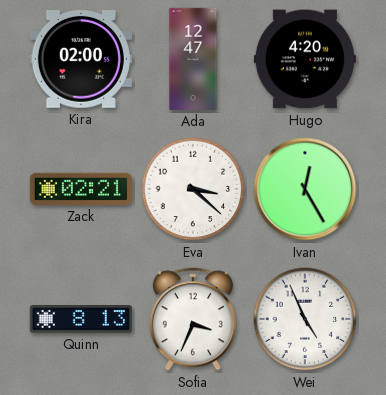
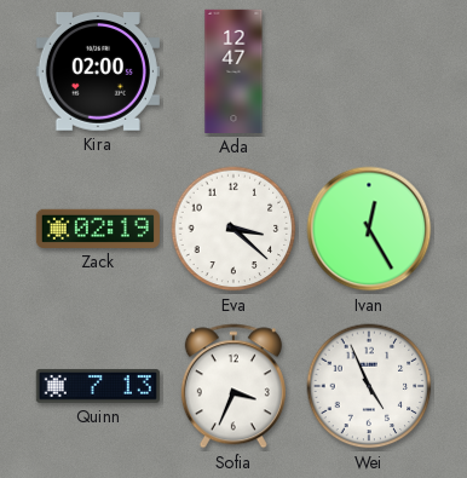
Hugo: 4:20 -> none (305, 59)
Zack: 02:21 -> 02:19 (98, 229)
Quinn: 8:13 -> 7:13 (98, 386)
